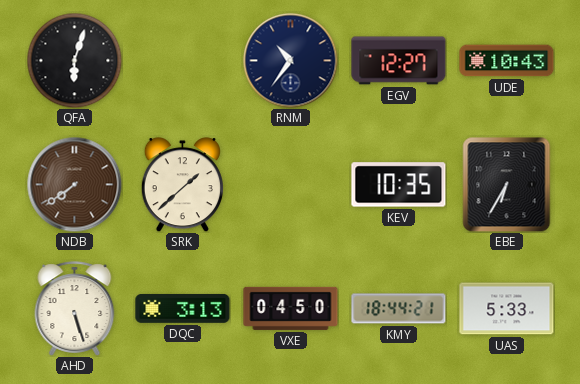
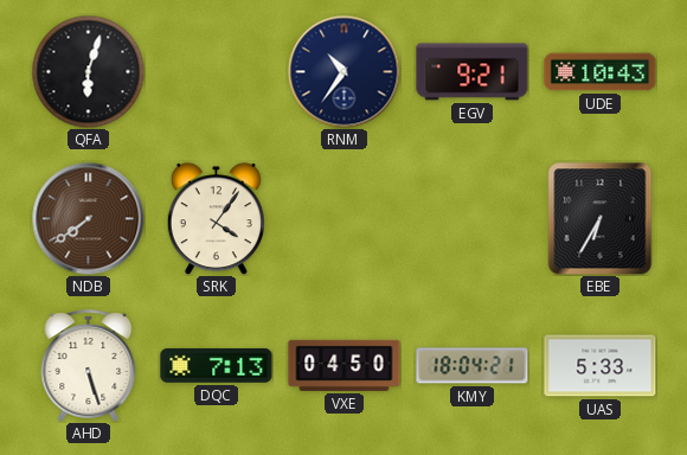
EGV: 12:27 -> 9:21 (473, 72)
SRK: 1:38 -> 4:06 (216, 219)
KEV: 10:35 -> none (399, 185)
DQC: 3:13 -> 7:13 (217, 365)
KMY: 18:44 -> 18:04 (473, 366)
